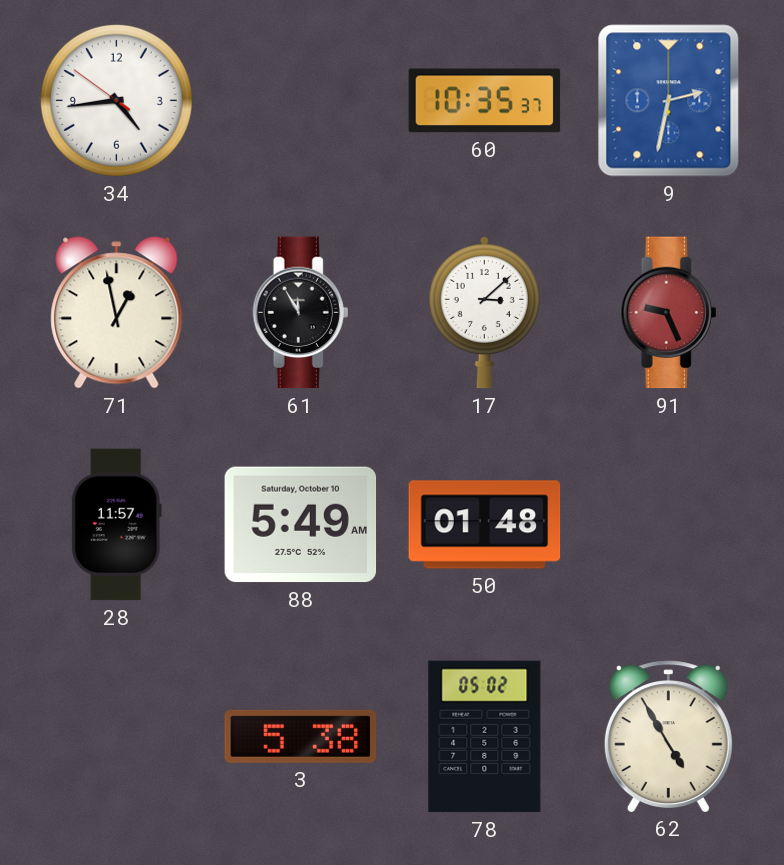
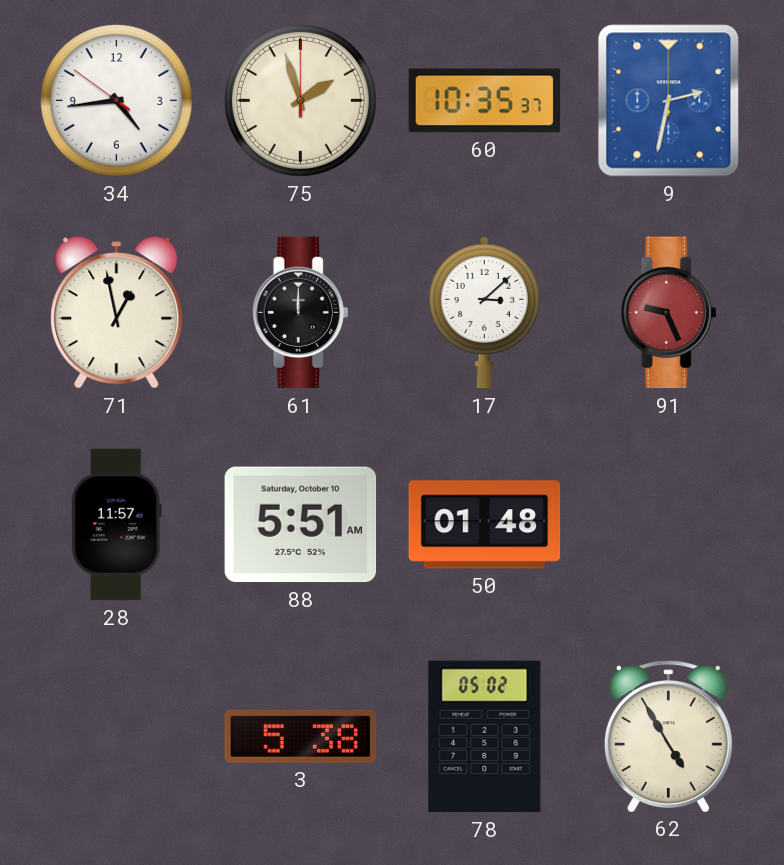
75: none -> 1:57 (300, 100)
61: 11:55 -> 12:00 (301, 313)
88: 5:49 -> 5:51 (301, 525)
